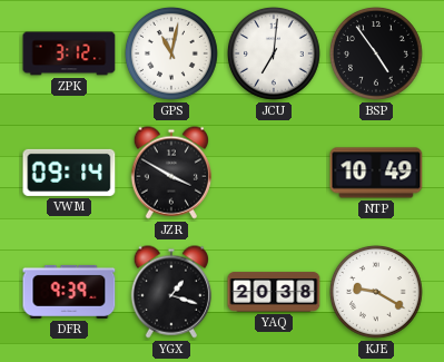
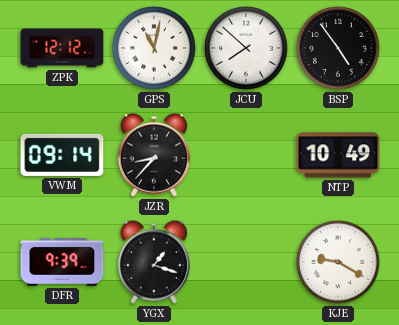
ZPK: 3:12 -> 12:12 (62, 48)
JCU: 7:01 -> 7:52 (247, 49)
JZR: 3:50 -> 8:37 (153, 155)
YAQ: 20:38 -> none (274, 292)
